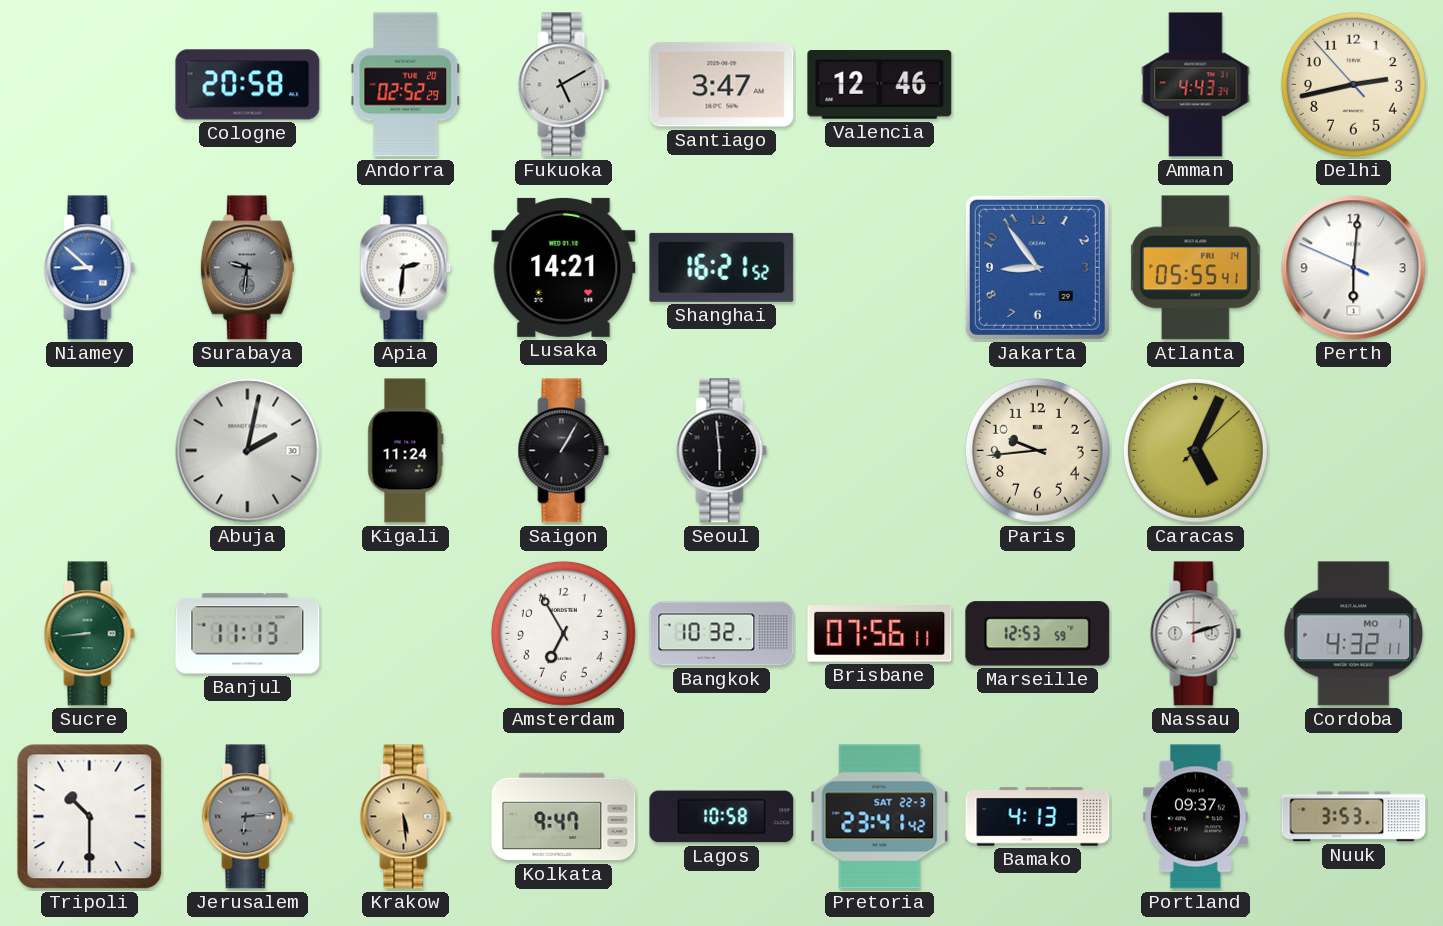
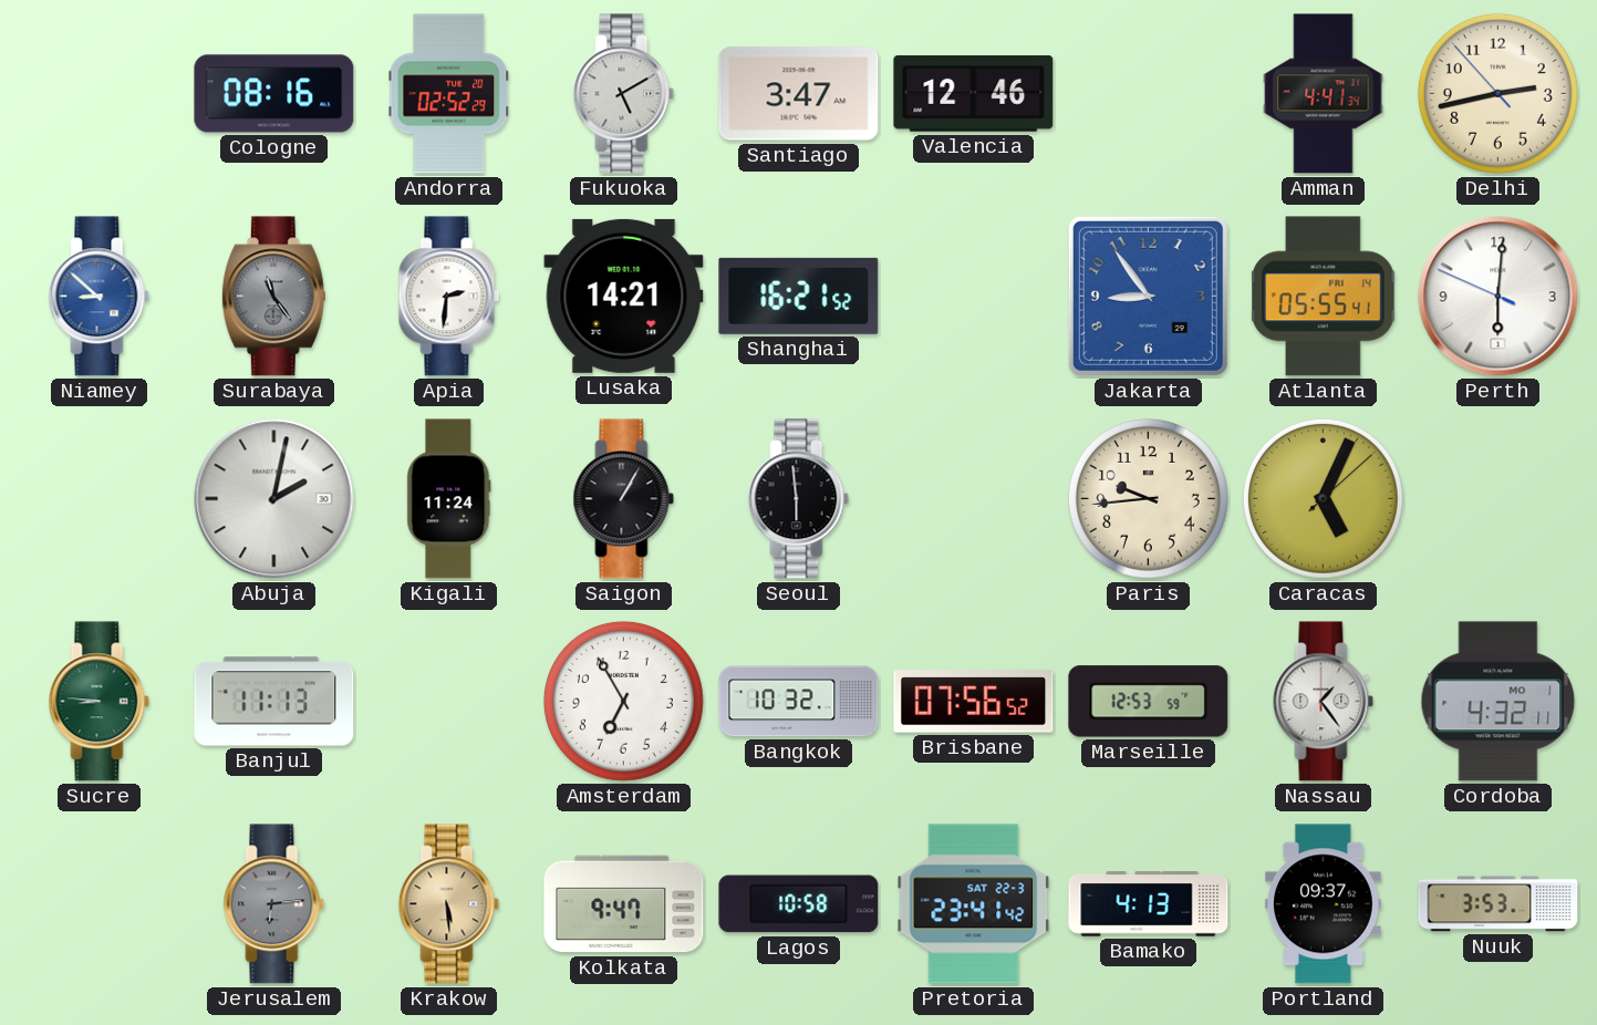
Cologne: 20:58 -> 08:16 (274, 94)
Amman: 4:43 -> 4:41 (1324, 94)
Surabaya: 9:31 -> 11:24 (273, 297)
Sucre: 8:44 -> 8:46 (100, 702)
Brisbane: 07:56:11 -> 07:56:52 (974, 702)
Nassau: 2:12 -> 1:24 (1324, 702)
Tripoli: 10:30 -> none (90, 817)
